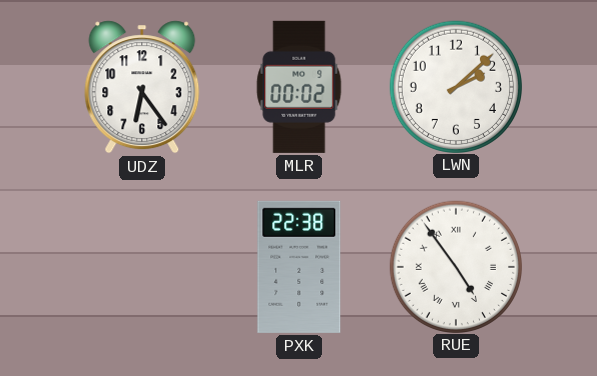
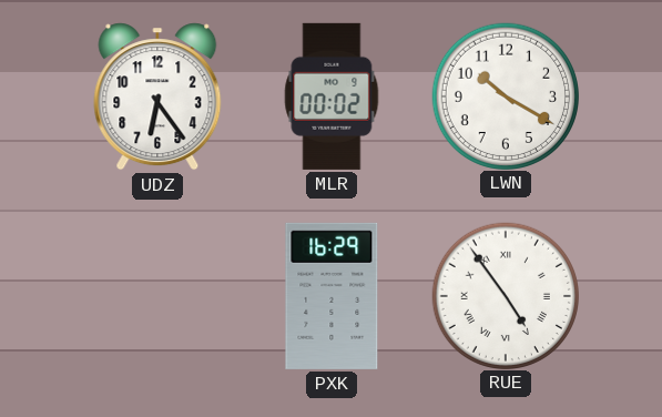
LWN: 2:08 -> 10:20 (505, 95)
PXK: 22:38 -> 16:29 (332, 296)
